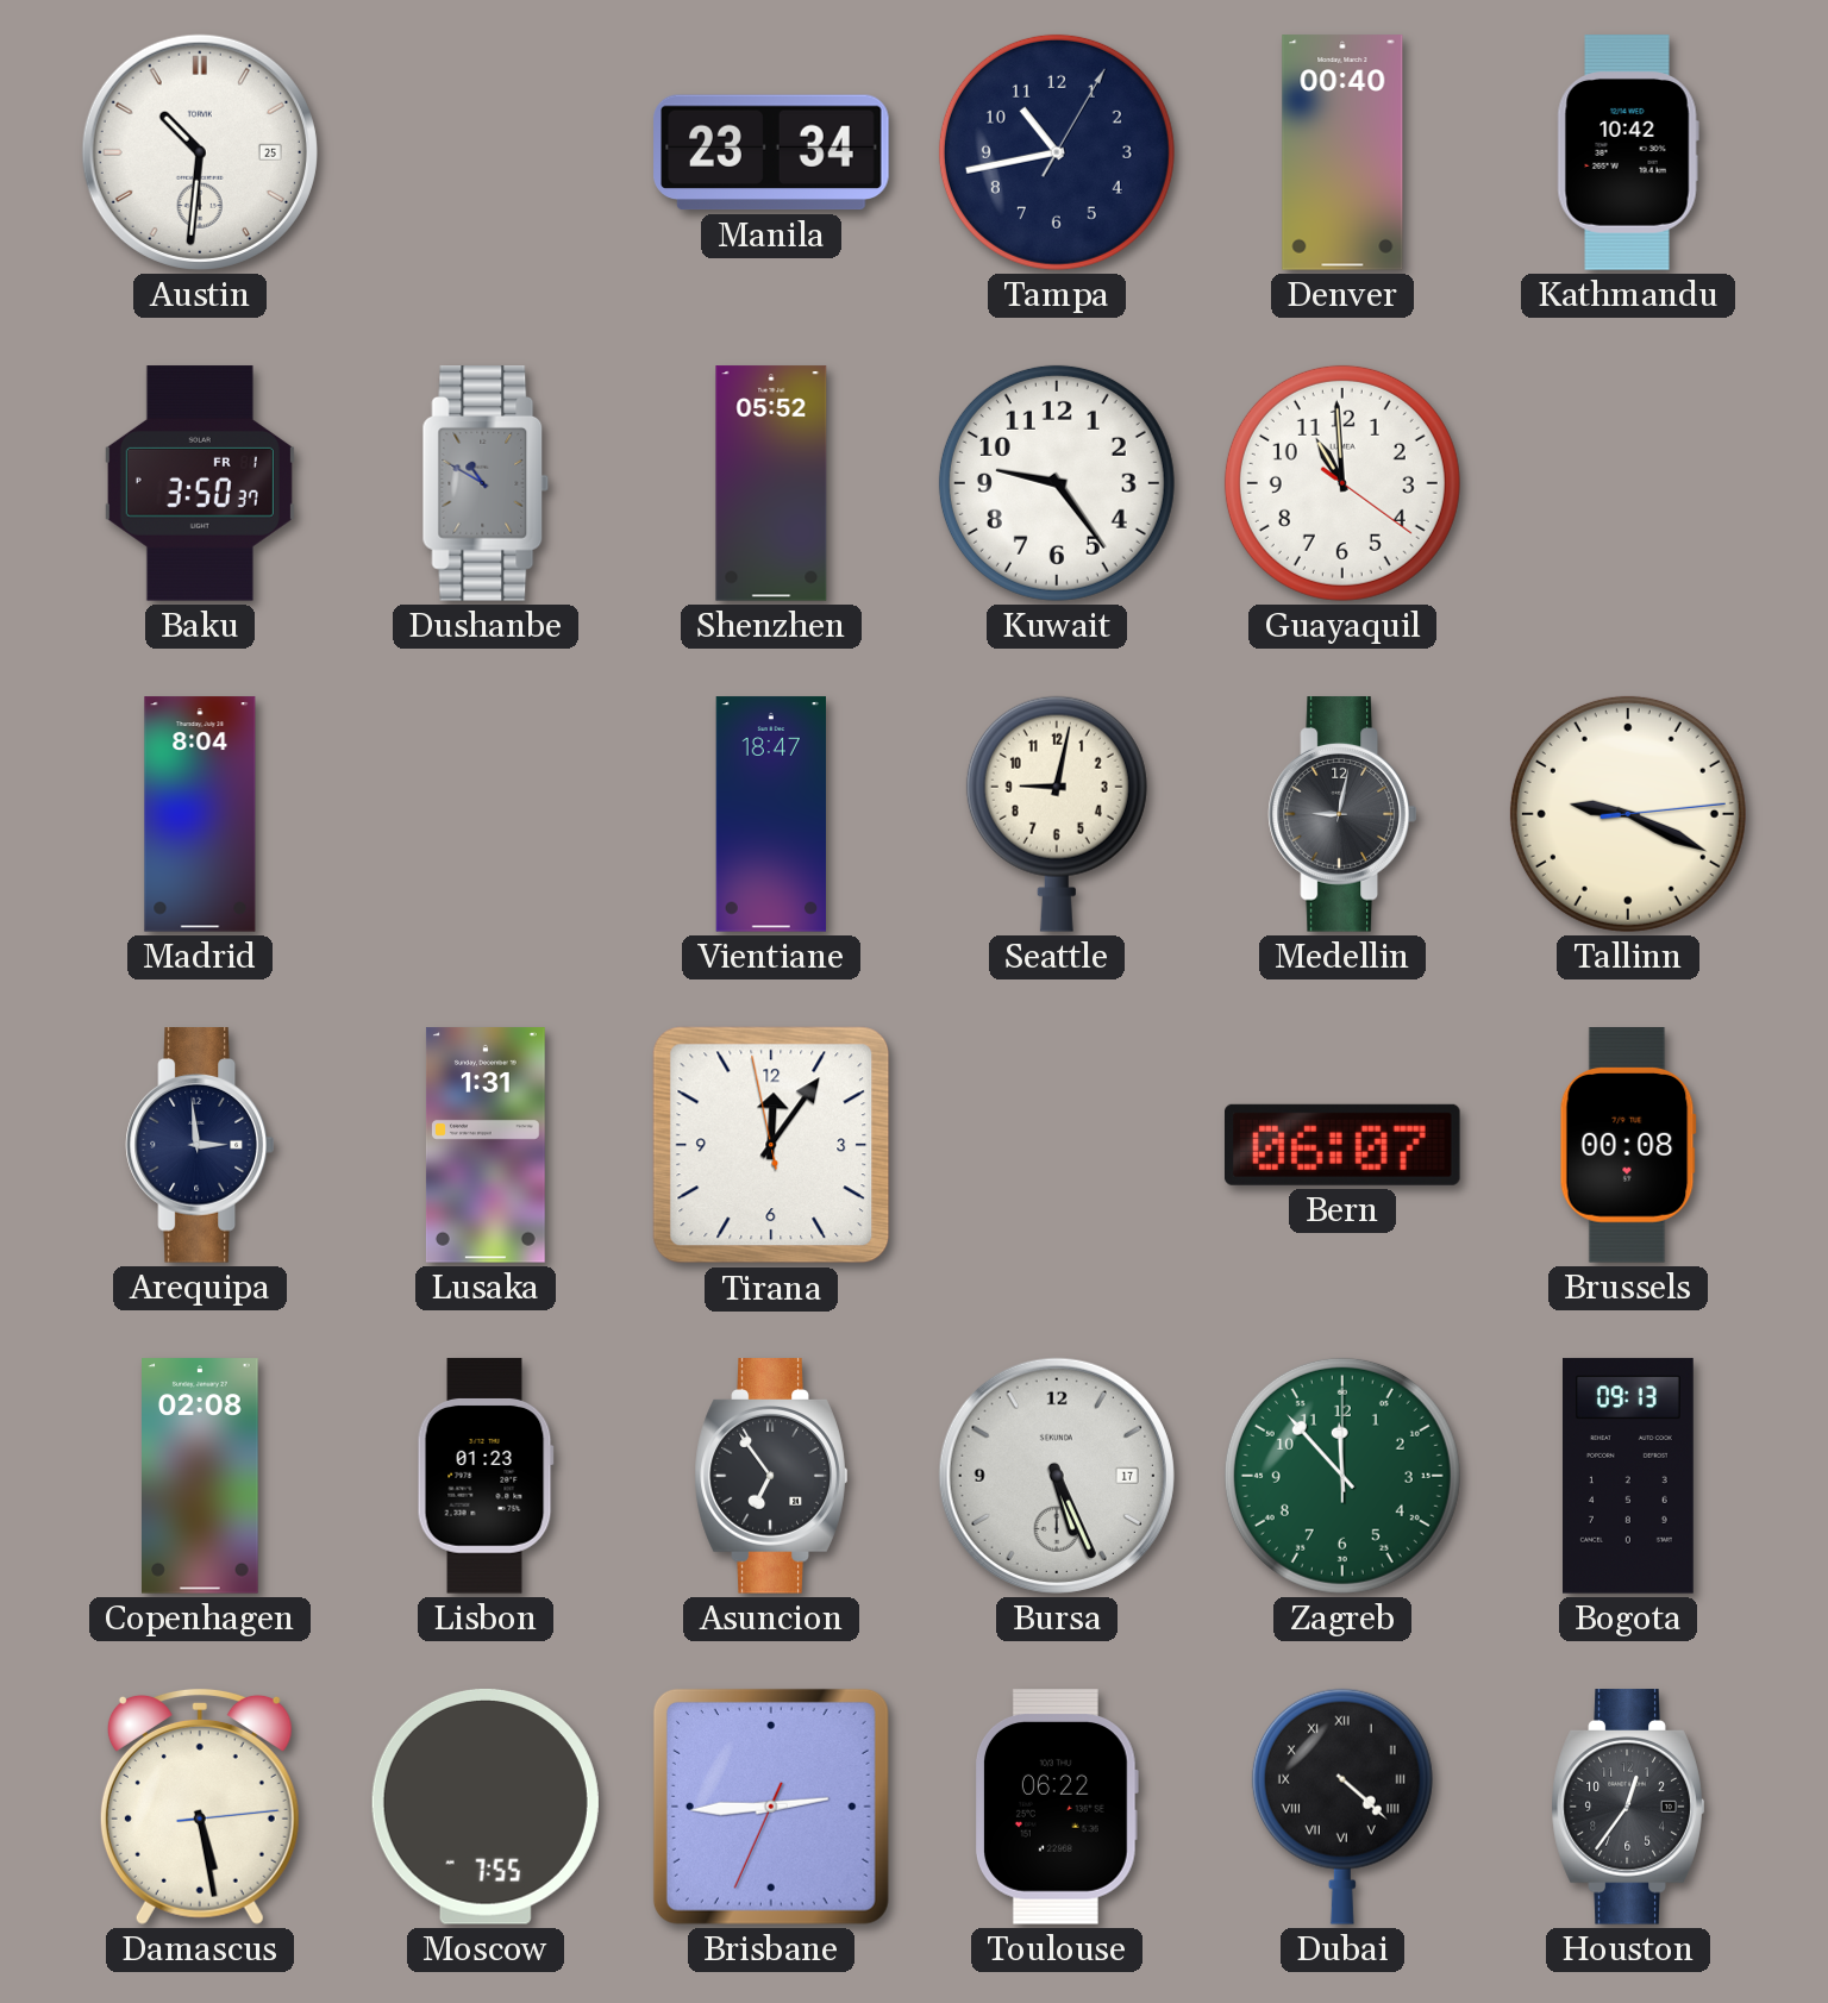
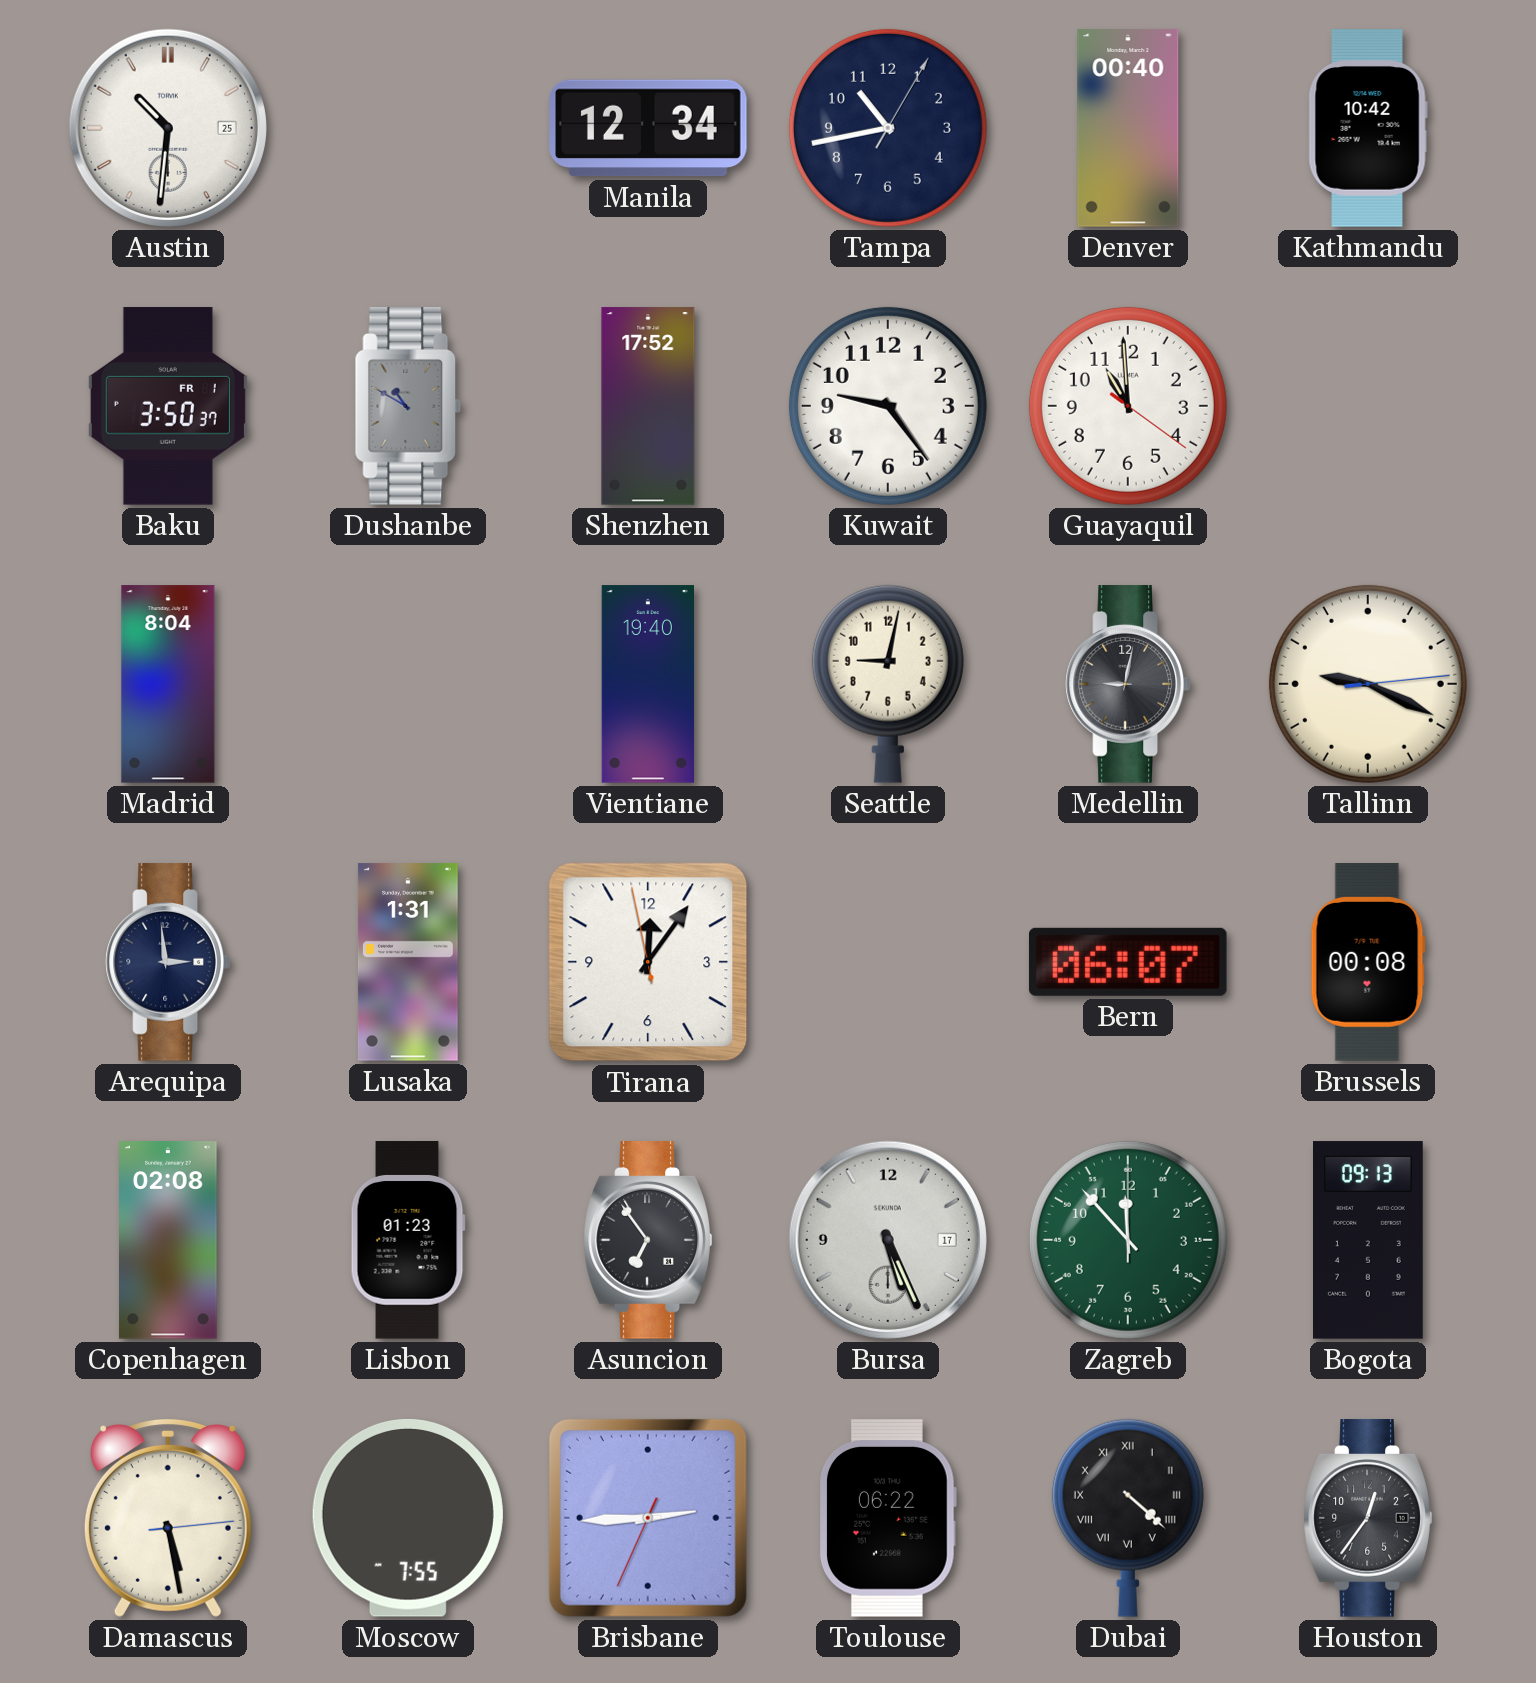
Manila: 23:34 -> 12:34 (648, 128)
Shenzhen: 05:52 -> 17:52 (648, 406)
Vientiane: 18:47 -> 19:40 (647, 684)
